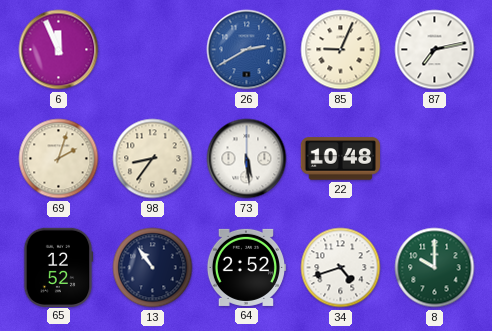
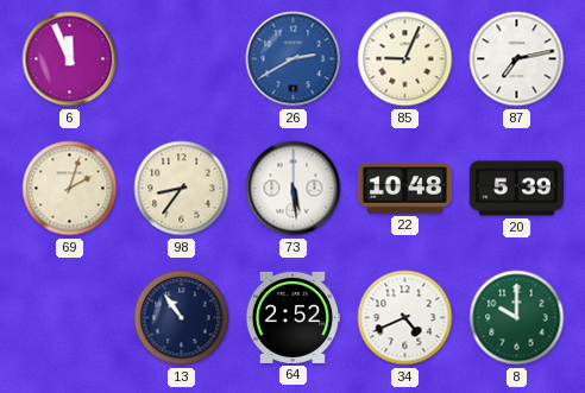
20: none -> 5:39 (516, 189)
65: 12:52 -> none (58, 267)
34: 4:42 -> 4:41 (405, 318)
